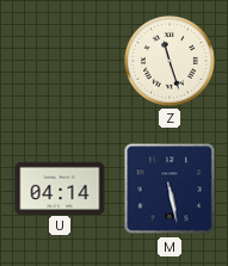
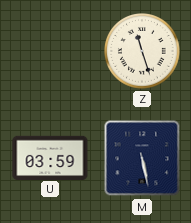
U: 04:14 -> 03:59 (50, 157)
